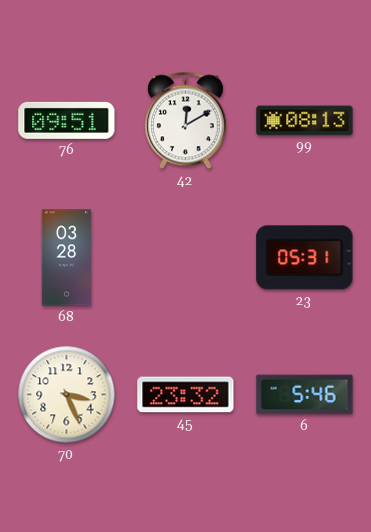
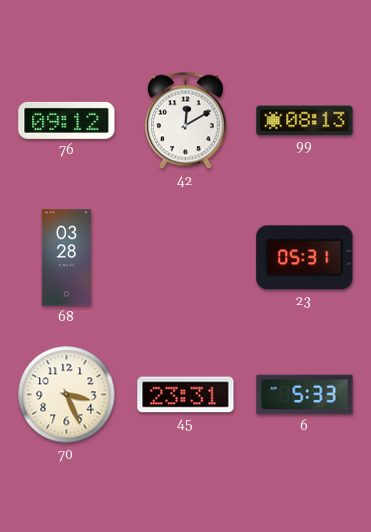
76: 09:51 -> 09:12 (67, 120)
45: 23:32 -> 23:31 (186, 395)
6: 5:46 -> 5:33 (305, 395)
